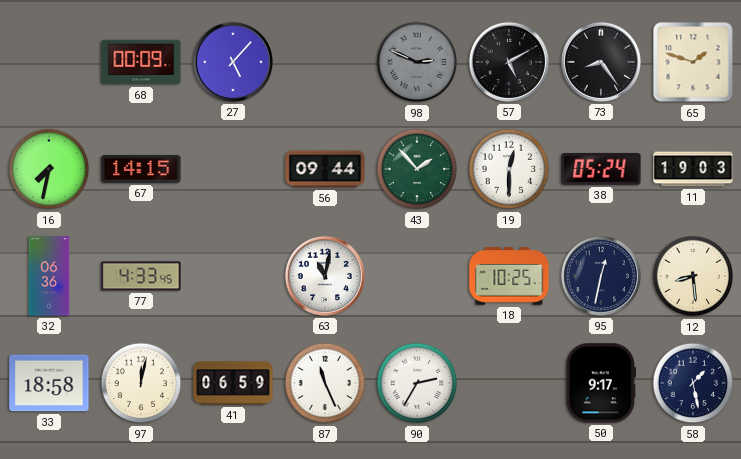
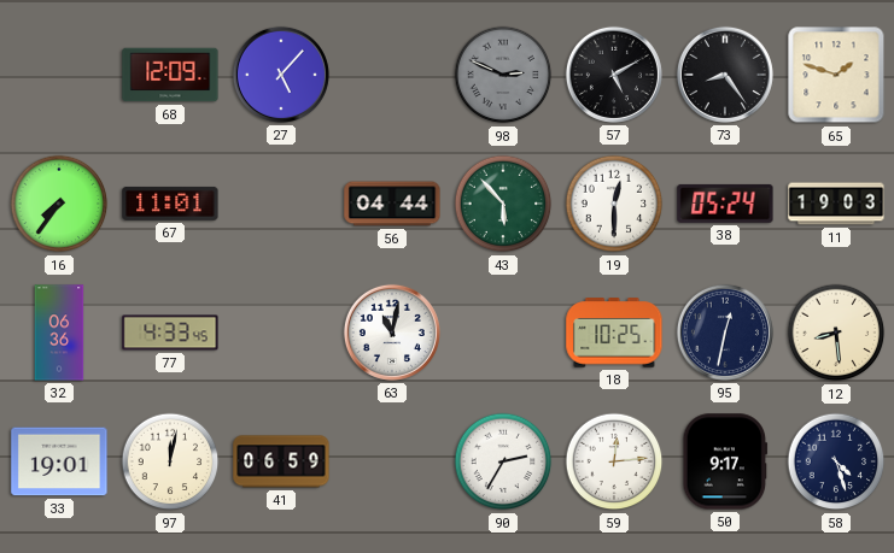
68: 00:09 -> 12:09 (170, 75)
16: 7:32 -> 7:36 (59, 204)
67: 14:15 -> 11:01 (170, 204)
56: 09:44 -> 04:44 (392, 204)
43: 1:53 -> 5:53 (503, 204)
33: 18:58 -> 19:01 (59, 461)
87: 11:26 -> none (325, 383)
59: none -> 12:14 (614, 461)
58: 1:28 -> 4:27 (836, 461)
